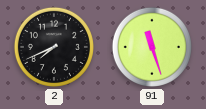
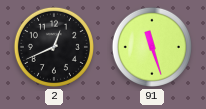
2: 7:41 -> 12:41 (54, 47)
